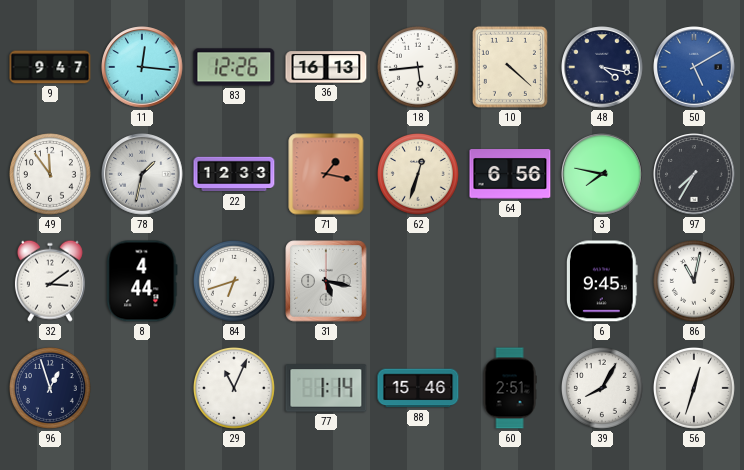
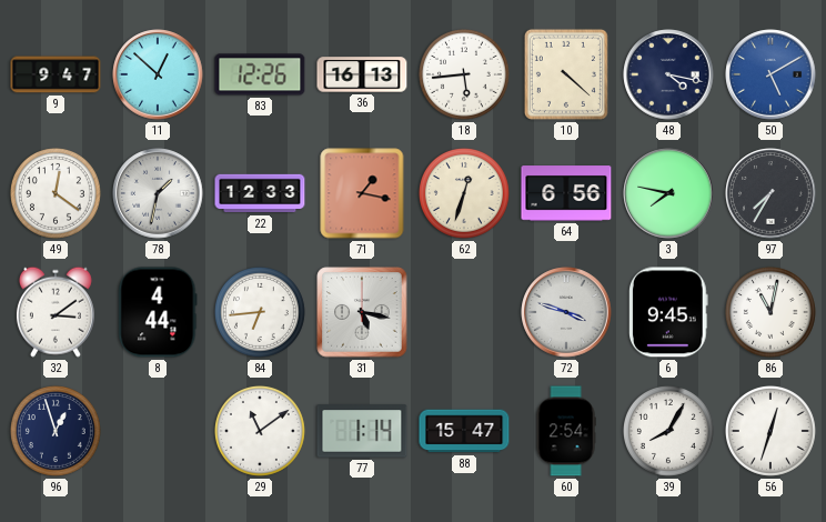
11: 12:16 -> 12:52 (158, 74)
49: 11:54 -> 12:21 (56, 193)
84: 6:42 -> 6:44 (260, 312)
72: none -> 3:48 (566, 312)
29: 11:04 -> 11:09 (260, 431)
88: 15:46 -> 15:47 (464, 431)
60: 2:51 -> 2:54 (566, 431)
